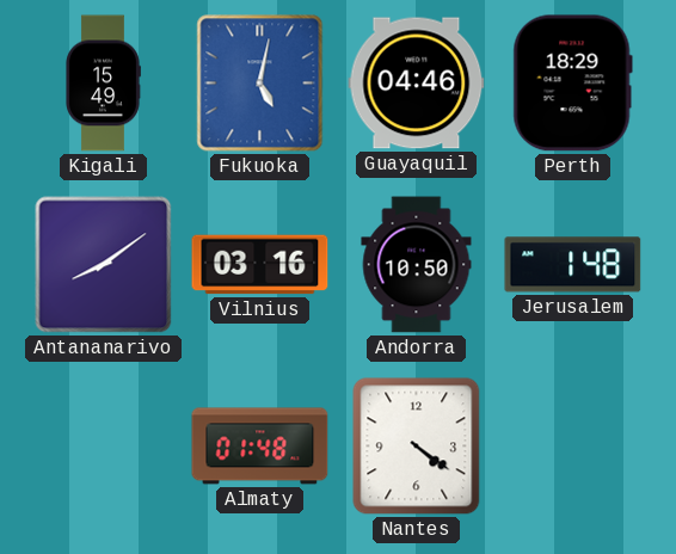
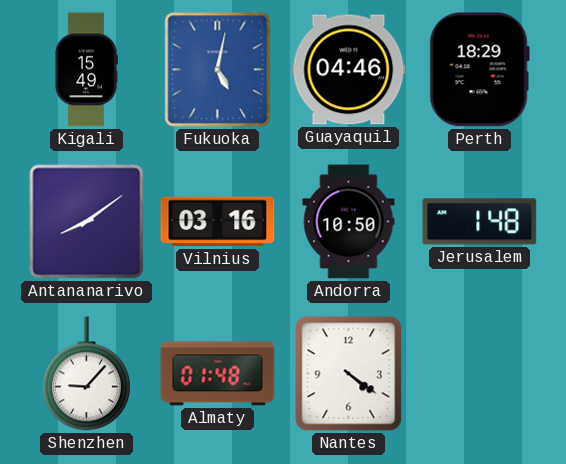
Shenzhen: none -> 9:07 (86, 374)
